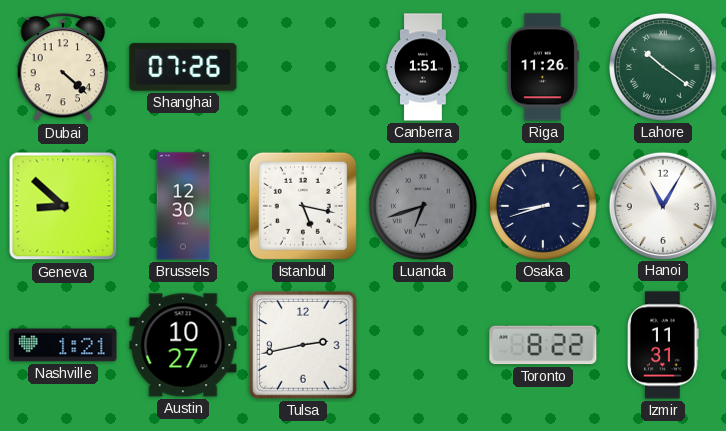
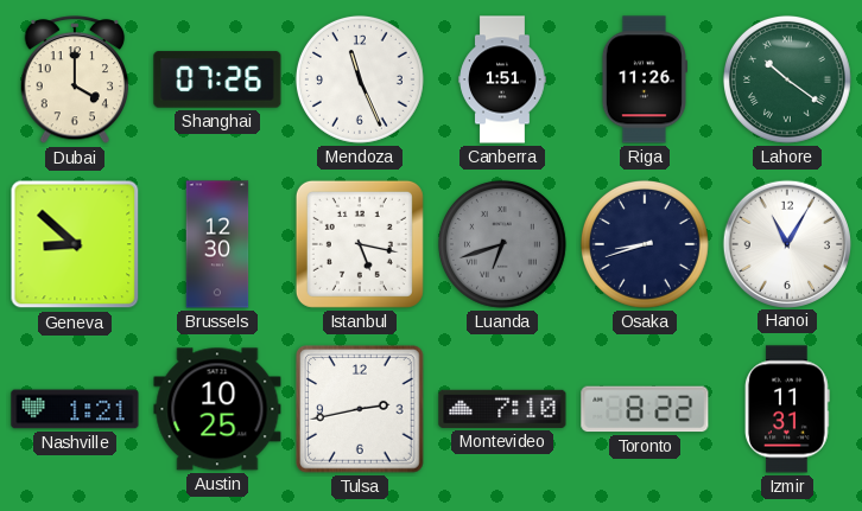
Dubai: 4:22 -> 4:00 (75, 81)
Mendoza: none -> 11:26 (360, 79)
Austin: 10:27 -> 10:25 (217, 409)
Montevideo: none -> 7:10 (502, 409)
